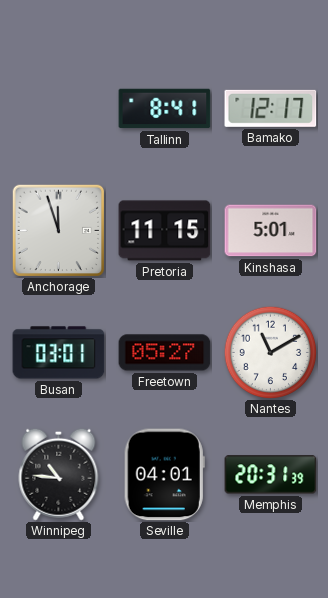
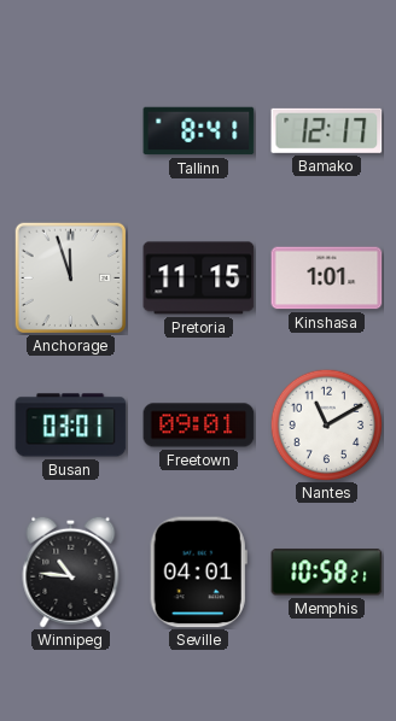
Kinshasa: 5:01 -> 1:01 (327, 279)
Freetown: 05:27 -> 09:01 (199, 426)
Memphis: 20:31 -> 10:58 (327, 573)
